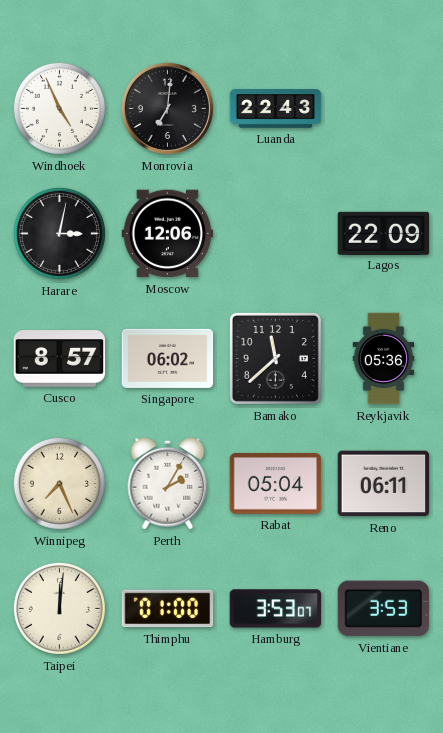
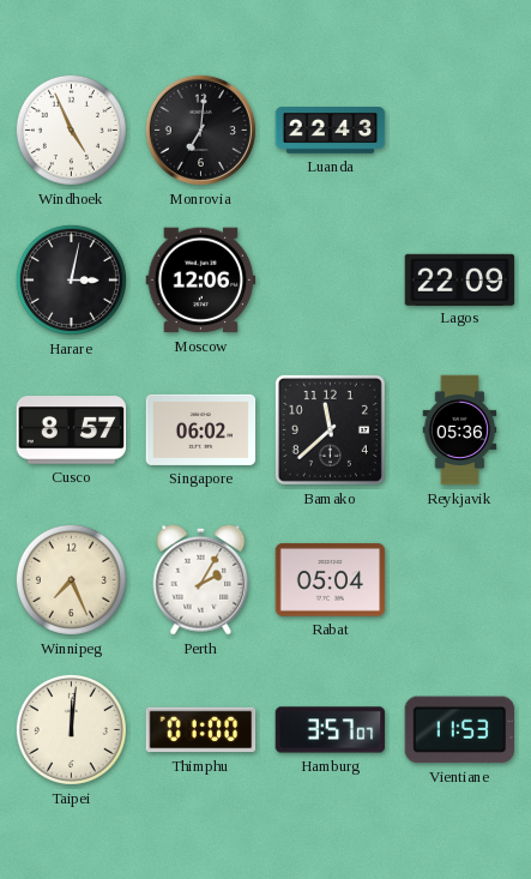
Reno: 06:11 -> none (384, 484)
Hamburg: 3:53 -> 3:57 (331, 730)
Vientiane: 3:53 -> 11:53 (460, 730)
